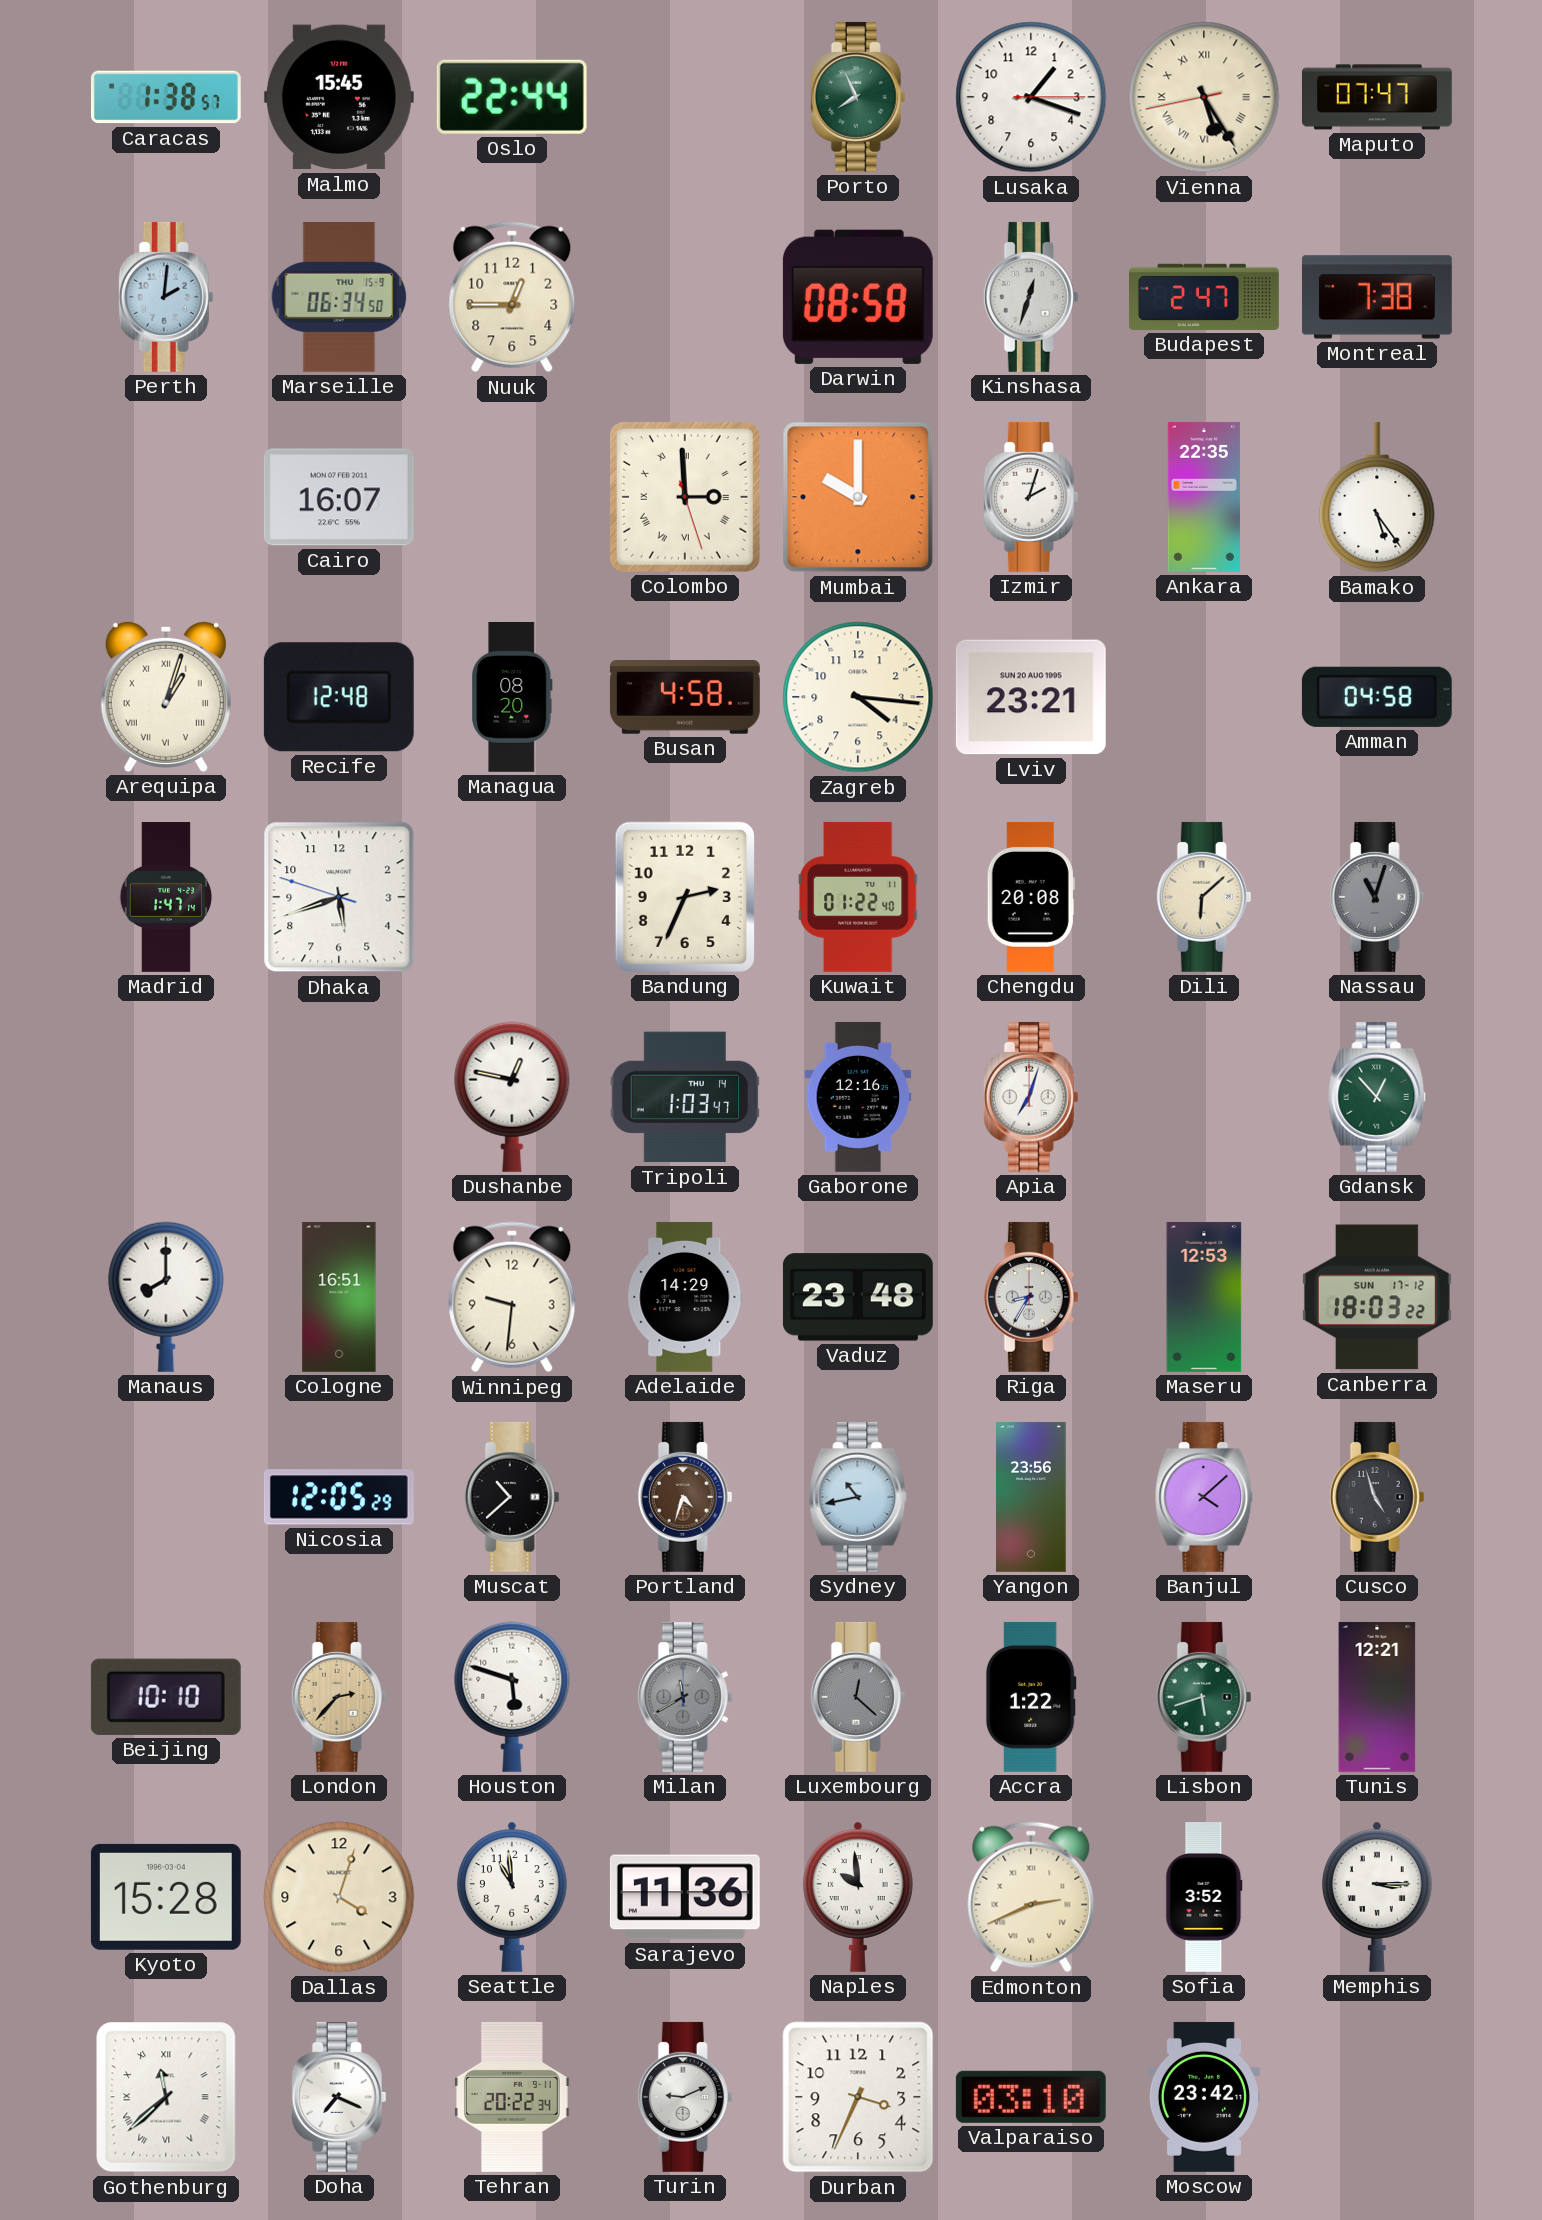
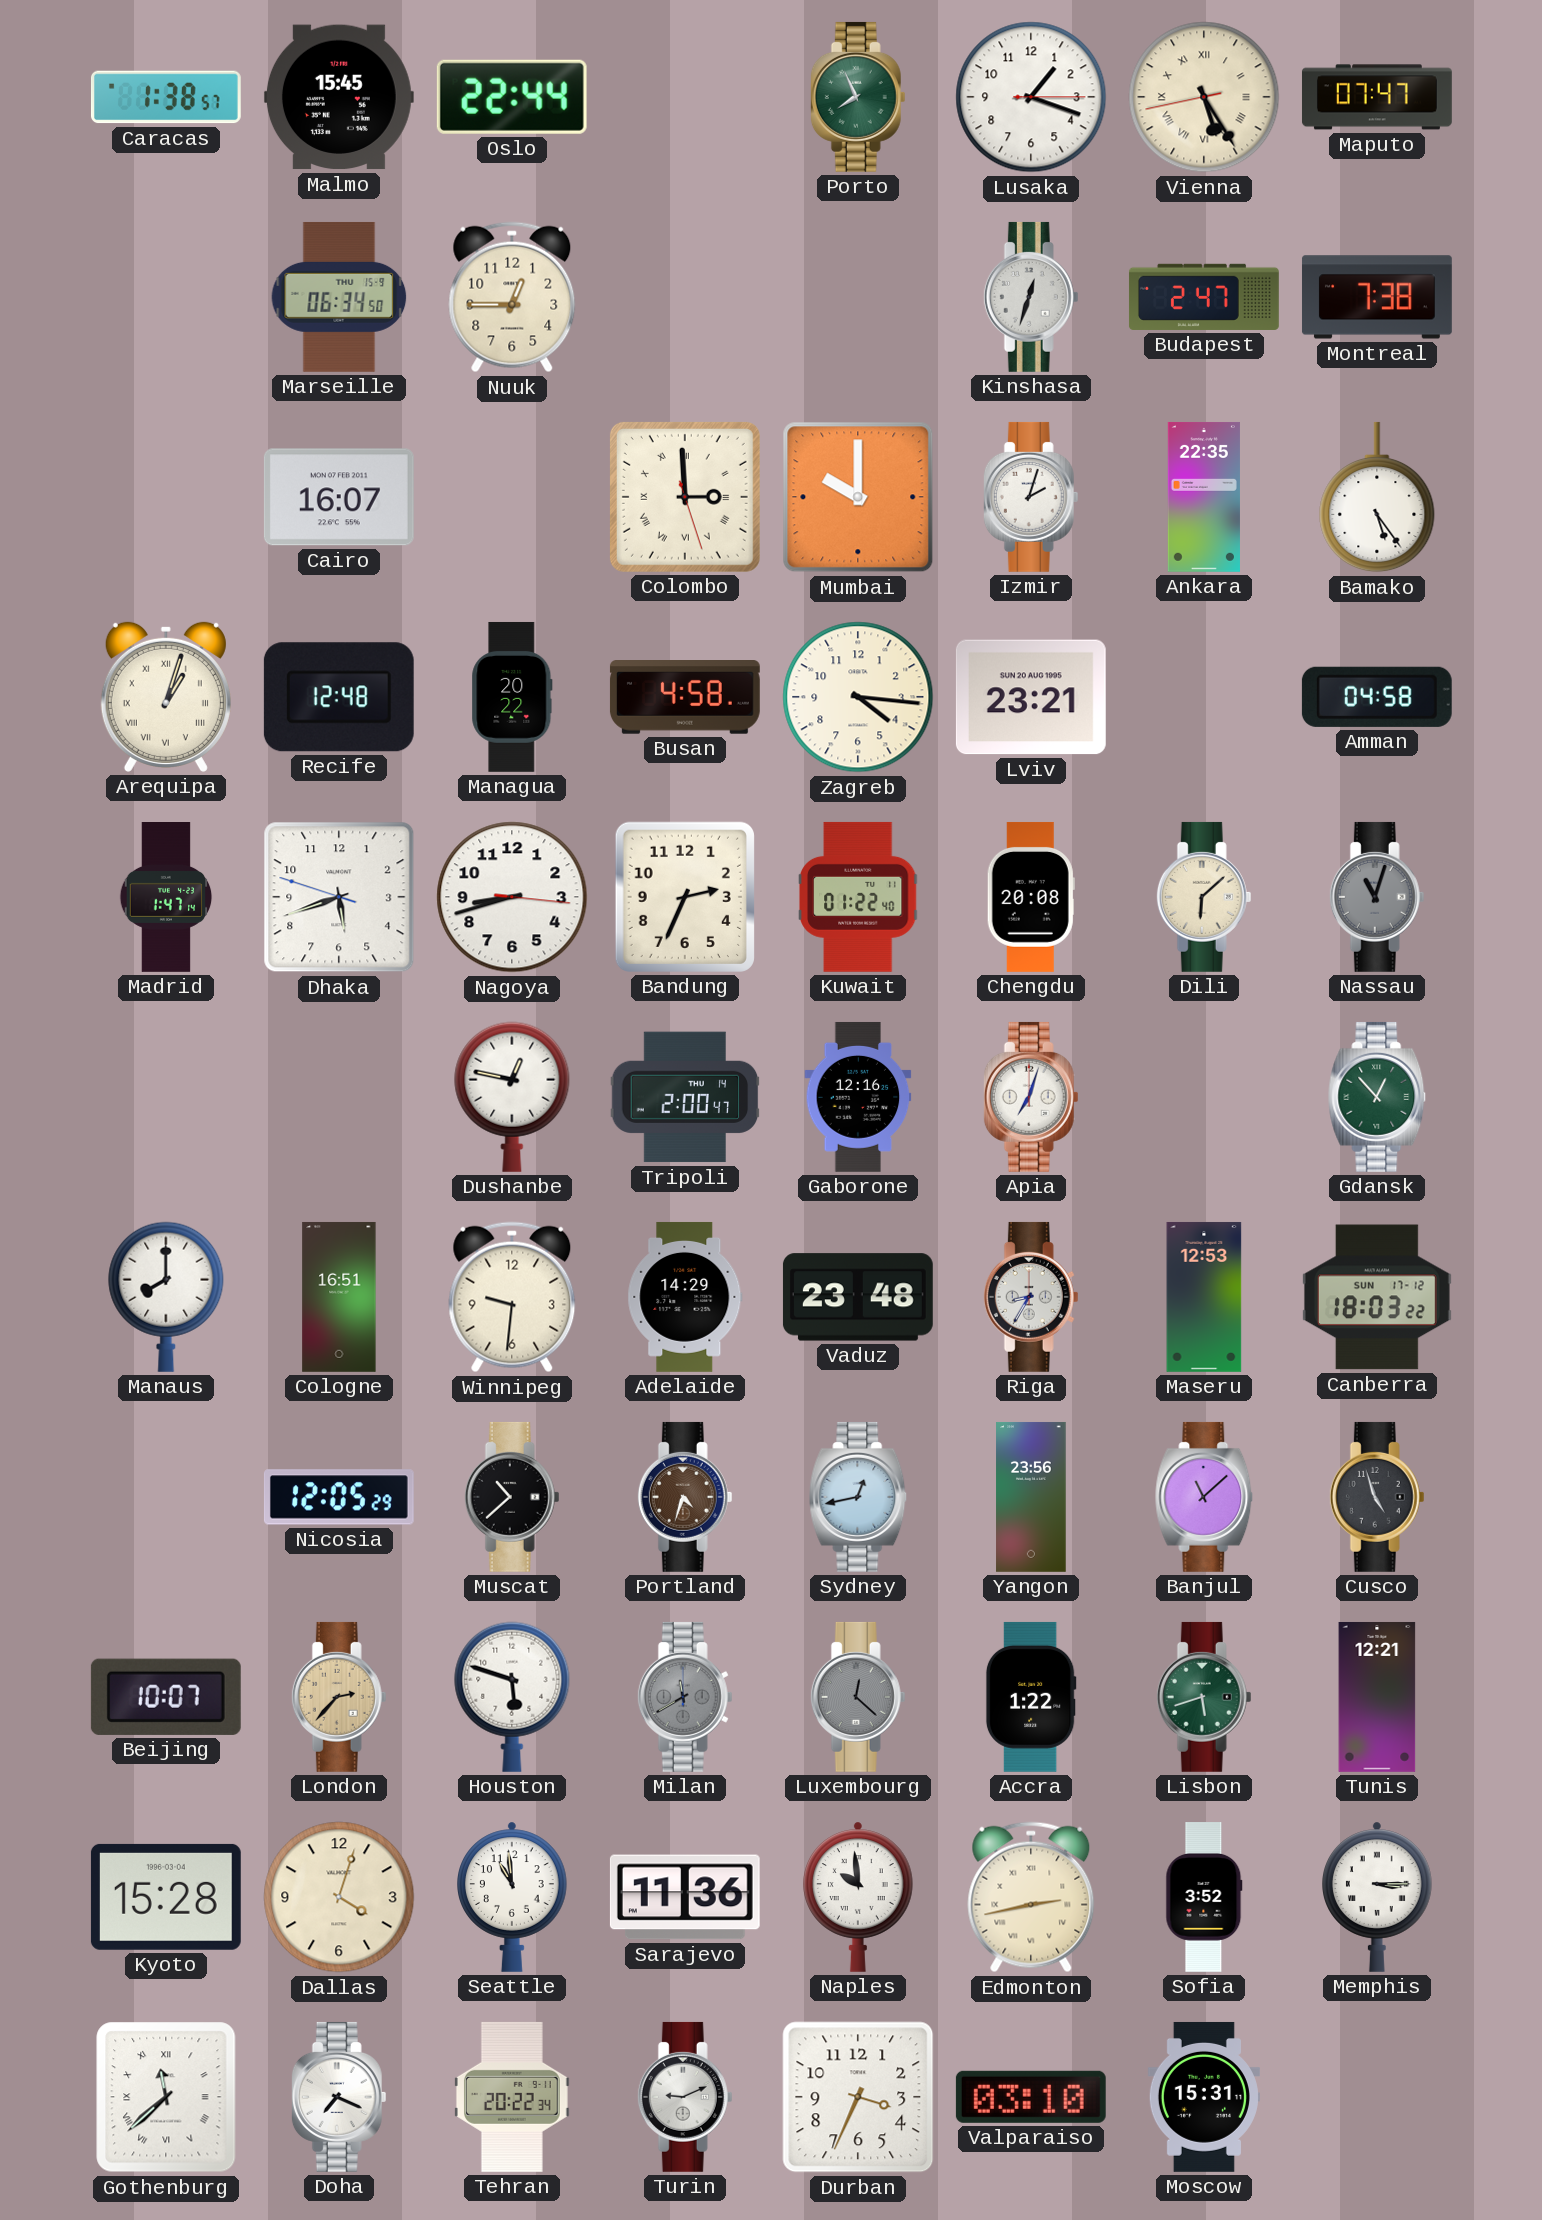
Perth: 2:01 -> none (166, 297)
Darwin: 08:58 -> none (858, 297)
Managua: 08:20 -> 20:22 (512, 697)
Nagoya: none -> 8:42 (512, 897)
Tripoli: 1:03 -> 2:00 (685, 1097)
Sydney: 10:43 -> 12:43 (858, 1497)
Banjul: 4:08 -> 11:08 (1204, 1497)
Beijing: 10:10 -> 10:07 (166, 1697)
Edmonton: 2:41 -> 2:43 (1031, 1897)
Moscow: 23:42 -> 15:31 (1204, 2097)
